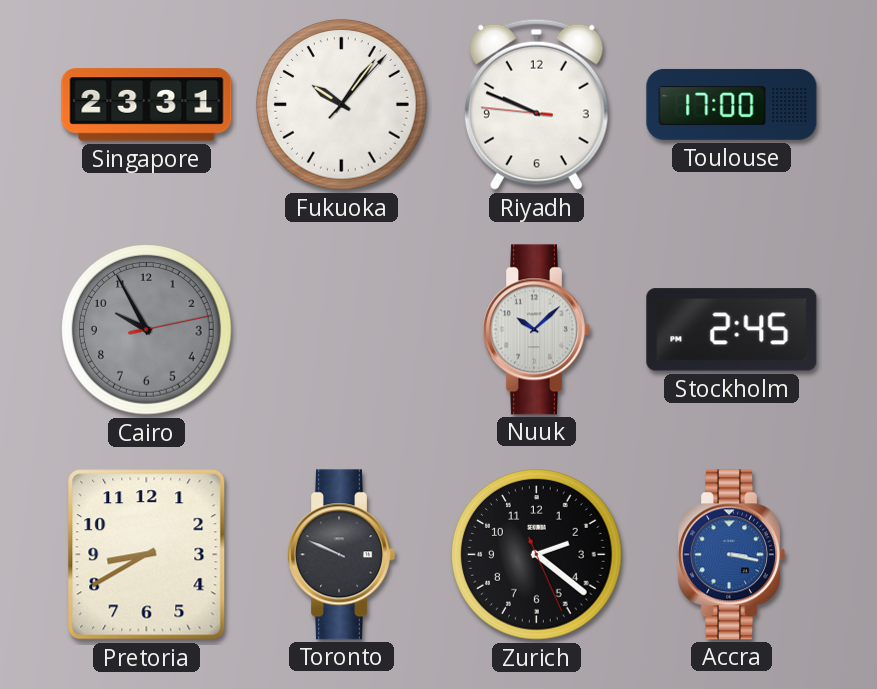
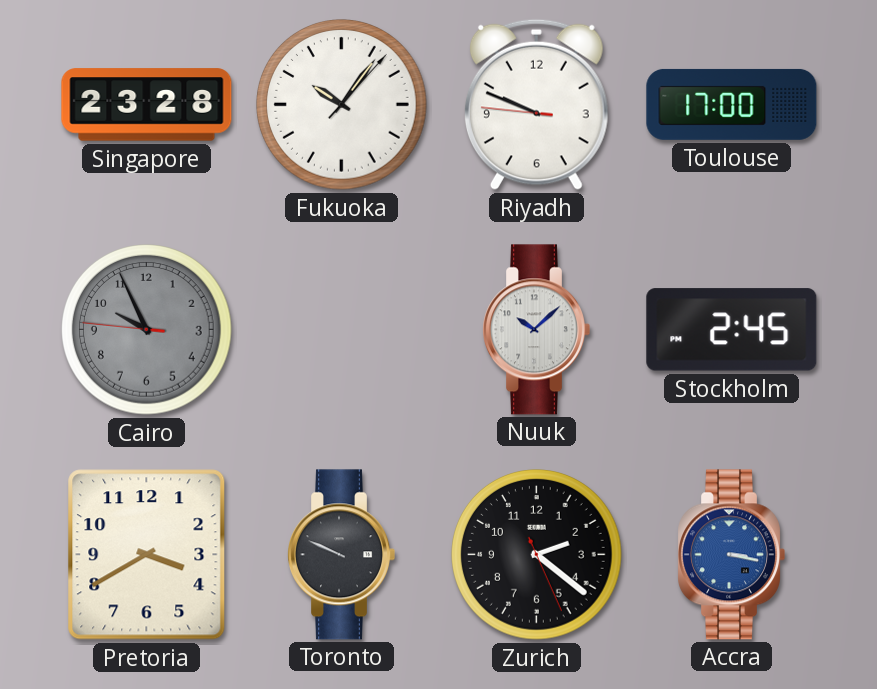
Singapore: 23:31 -> 23:28 (147, 105)
Cairo: 9:55:13 -> 9:55:46 (147, 330)
Pretoria: 8:40 -> 3:40 (147, 555)
